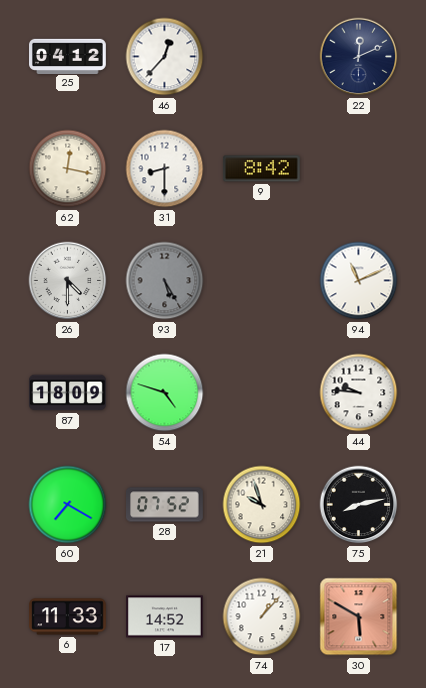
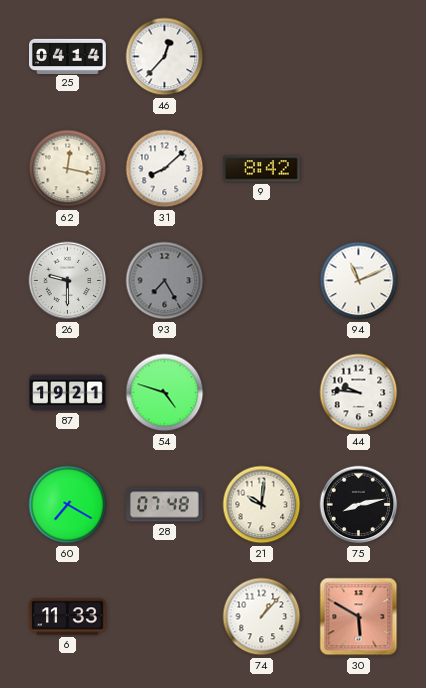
25: 04:12 -> 04:14 (68, 56)
22: 12:11 -> none (359, 57)
31: 8:30 -> 8:08 (165, 169)
26: 4:30 -> 9:30 (68, 281)
93: 5:25 -> 7:25 (165, 281)
87: 18:09 -> 19:21 (68, 393)
28: 07:52 -> 07:48 (165, 505)
21: 9:57 -> 10:01 (262, 505)
17: 14:52 -> none (165, 617)
